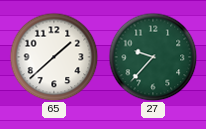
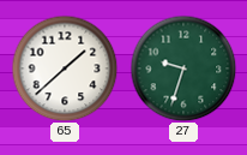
27: 9:37 -> 9:33 (183, 68)
